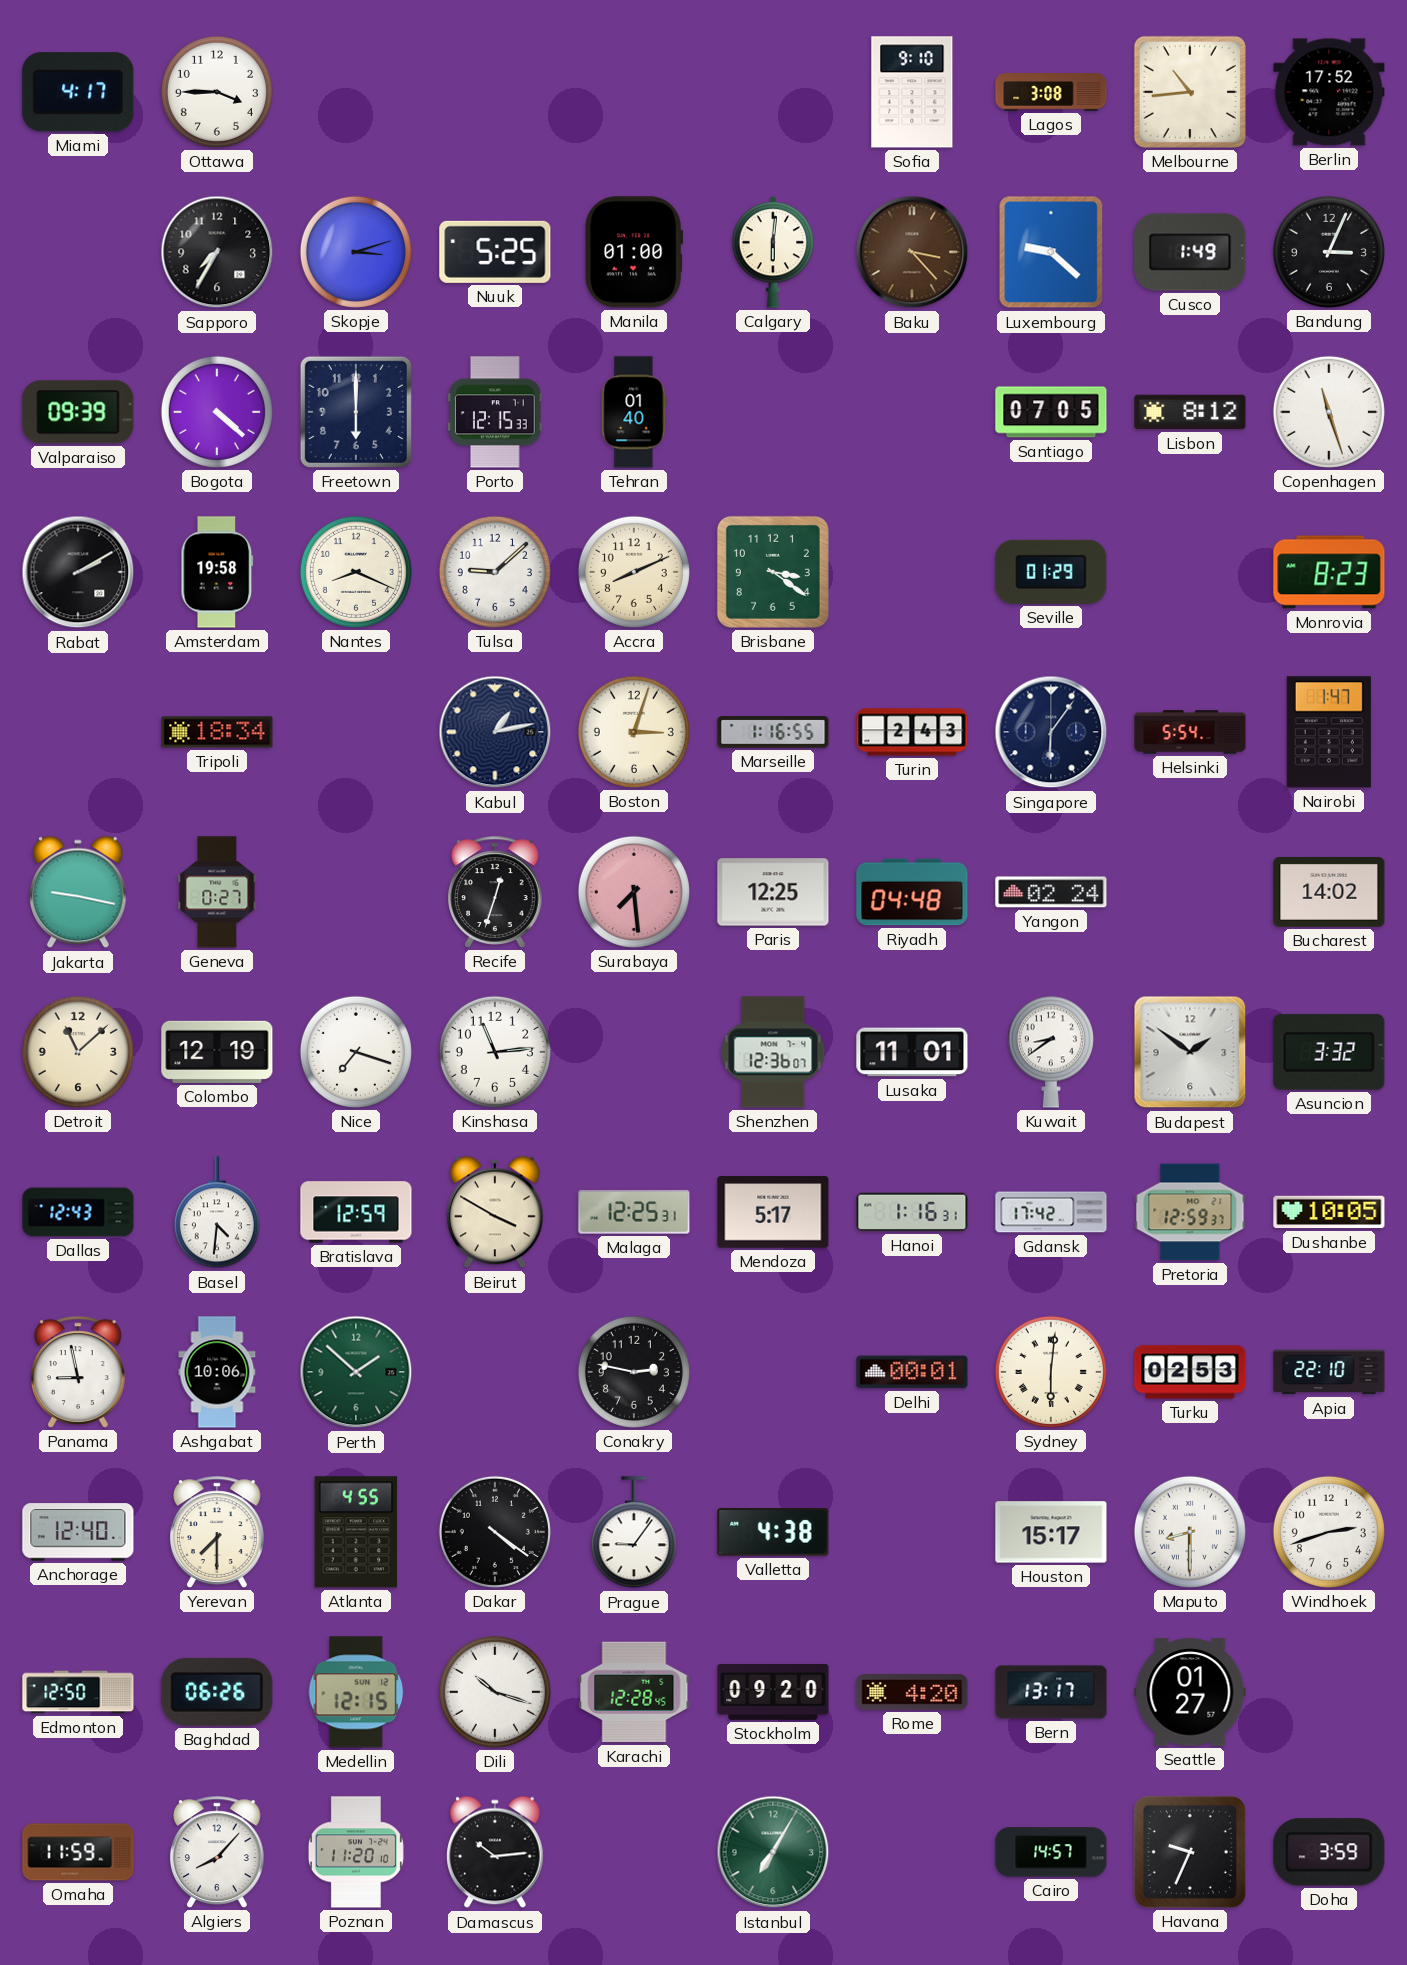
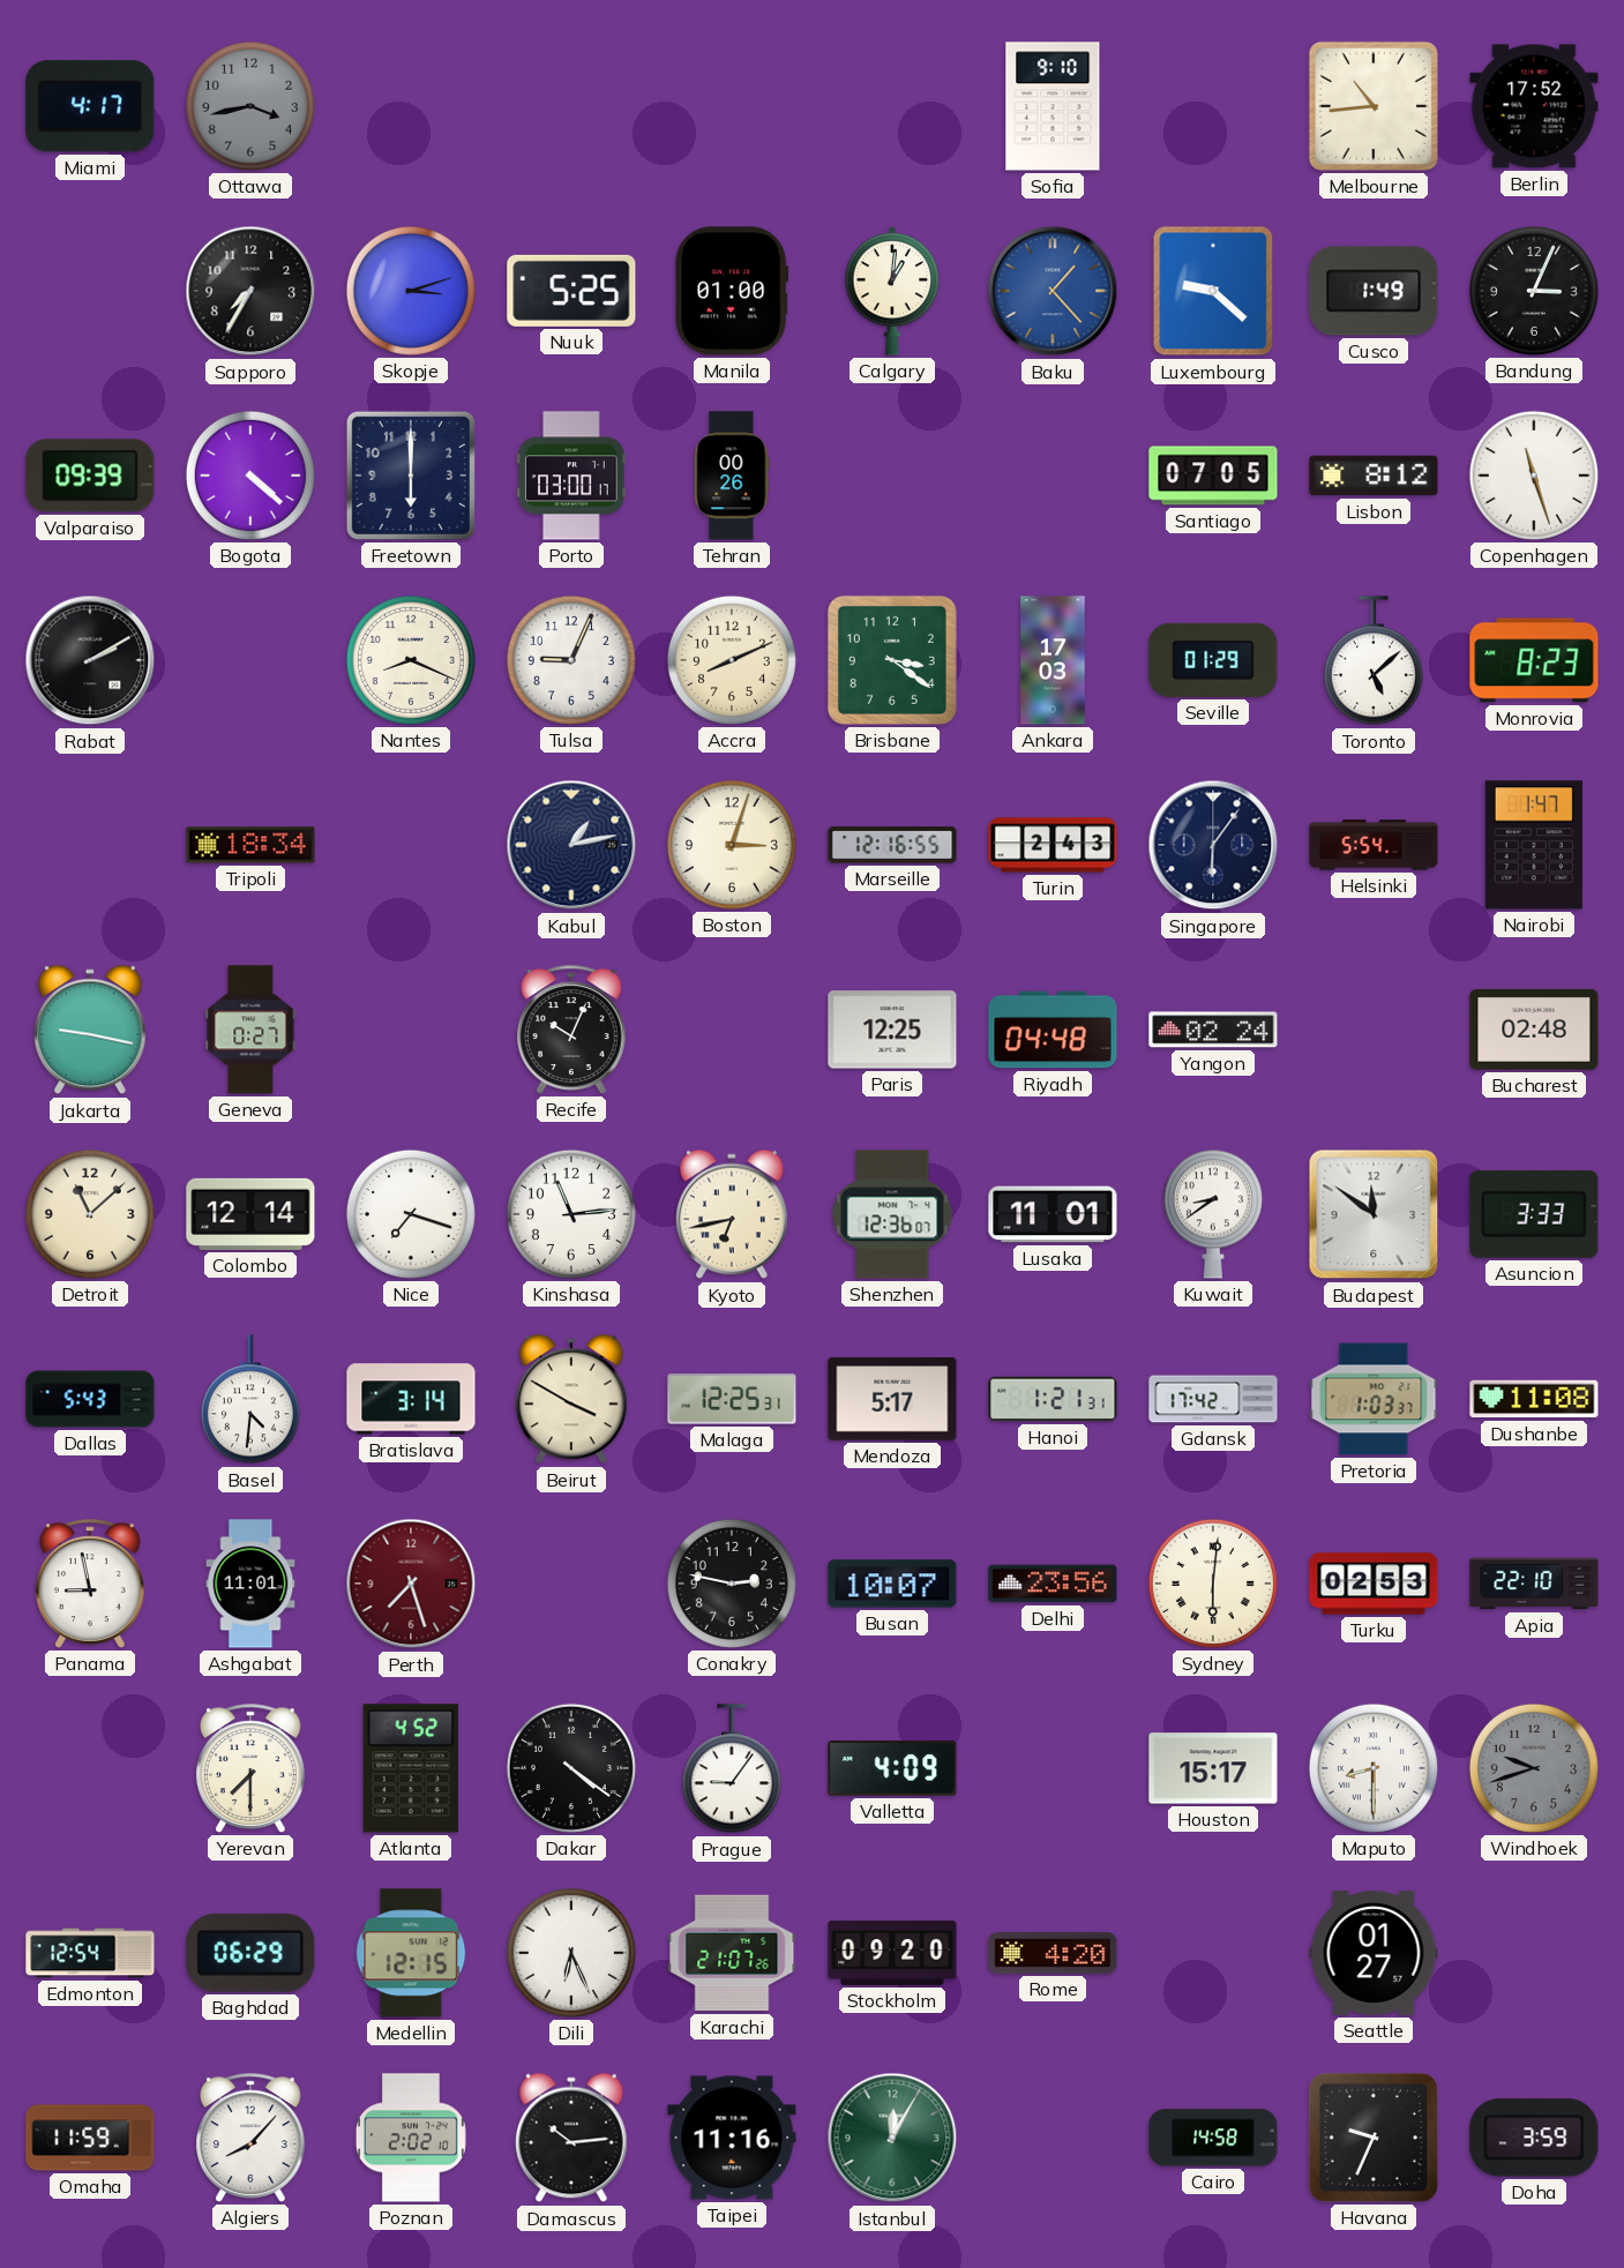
Ottawa: 3:45 -> 3:43 (250, 106)
Ottawa dial: white -> grey (250, 106)
Lagos: 3:08 -> none (1051, 92)
Calgary: 6:01 -> 1:01 (892, 292)
Baku: 3:23 -> 1:23 (1053, 291)
Baku dial: brown -> blue (1053, 291)
Porto: 12:15 -> 03:00 (571, 476)
Tehran: 01:40 -> 00:26 (732, 476)
Amsterdam: 19:58 -> none (217, 572)
Tulsa: 9:08 -> 9:04 (571, 660)
Ankara: none -> 17:03 (1053, 660)
Toronto: none -> 5:08 (1374, 661)
Marseille: 1:16 -> 12:16 (892, 845)
Recife: 12:33 -> 10:04 (572, 1030)
Surabaya: 7:29 -> none (634, 892)
Bucharest: 14:02 -> 02:48 (1534, 1030)
Colombo: 12:19 -> 12:14 (250, 1214)
Kyoto: none -> 6:43 (733, 1214)
Budapest: 1:51 -> 11:51 (1374, 1214)
Asuncion: 3:32 -> 3:33 (1534, 1214)
Dallas: 12:43 -> 5:43 (90, 1399)
Bratislava: 12:59 -> 3:14 (411, 1399)
Hanoi: 1:16 -> 1:21 (1053, 1399)
Pretoria: 12:59 -> 1:03 (1374, 1399)
Dushanbe: 10:05 -> 11:08 (1534, 1399)
Ashgabat: 10:06 -> 11:01 (250, 1584)
Perth: 1:52 -> 7:27 (411, 1584)
Perth dial: green -> burgundy (411, 1584)
Busan: none -> 10:07 (892, 1584)
Delhi: 00:01 -> 23:56 (1053, 1584)
Anchorage: 12:40 -> none (78, 1532)
Atlanta: 4:55 -> 4:52 (411, 1768)
Valletta: 4:38 -> 4:09 (892, 1768)
Windhoek: 2:42 -> 9:42 (1534, 1768)
Windhoek dial: white -> grey (1534, 1768)
Edmonton: 12:50 -> 12:54 (90, 1953)
Baghdad: 06:26 -> 06:29 (250, 1953)
Dili: 10:18 -> 6:26 (571, 1953)
Karachi: 12:28 -> 21:07 (732, 1953)
Bern: 13:17 -> none (1051, 1692)
Poznan: 11:20 -> 2:02 (411, 2138)
Taipei: none -> 11:16 (732, 2138)
Istanbul: 7:05 -> 12:05 (892, 2138)
Cairo: 14:57 -> 14:58 (1213, 2138)
